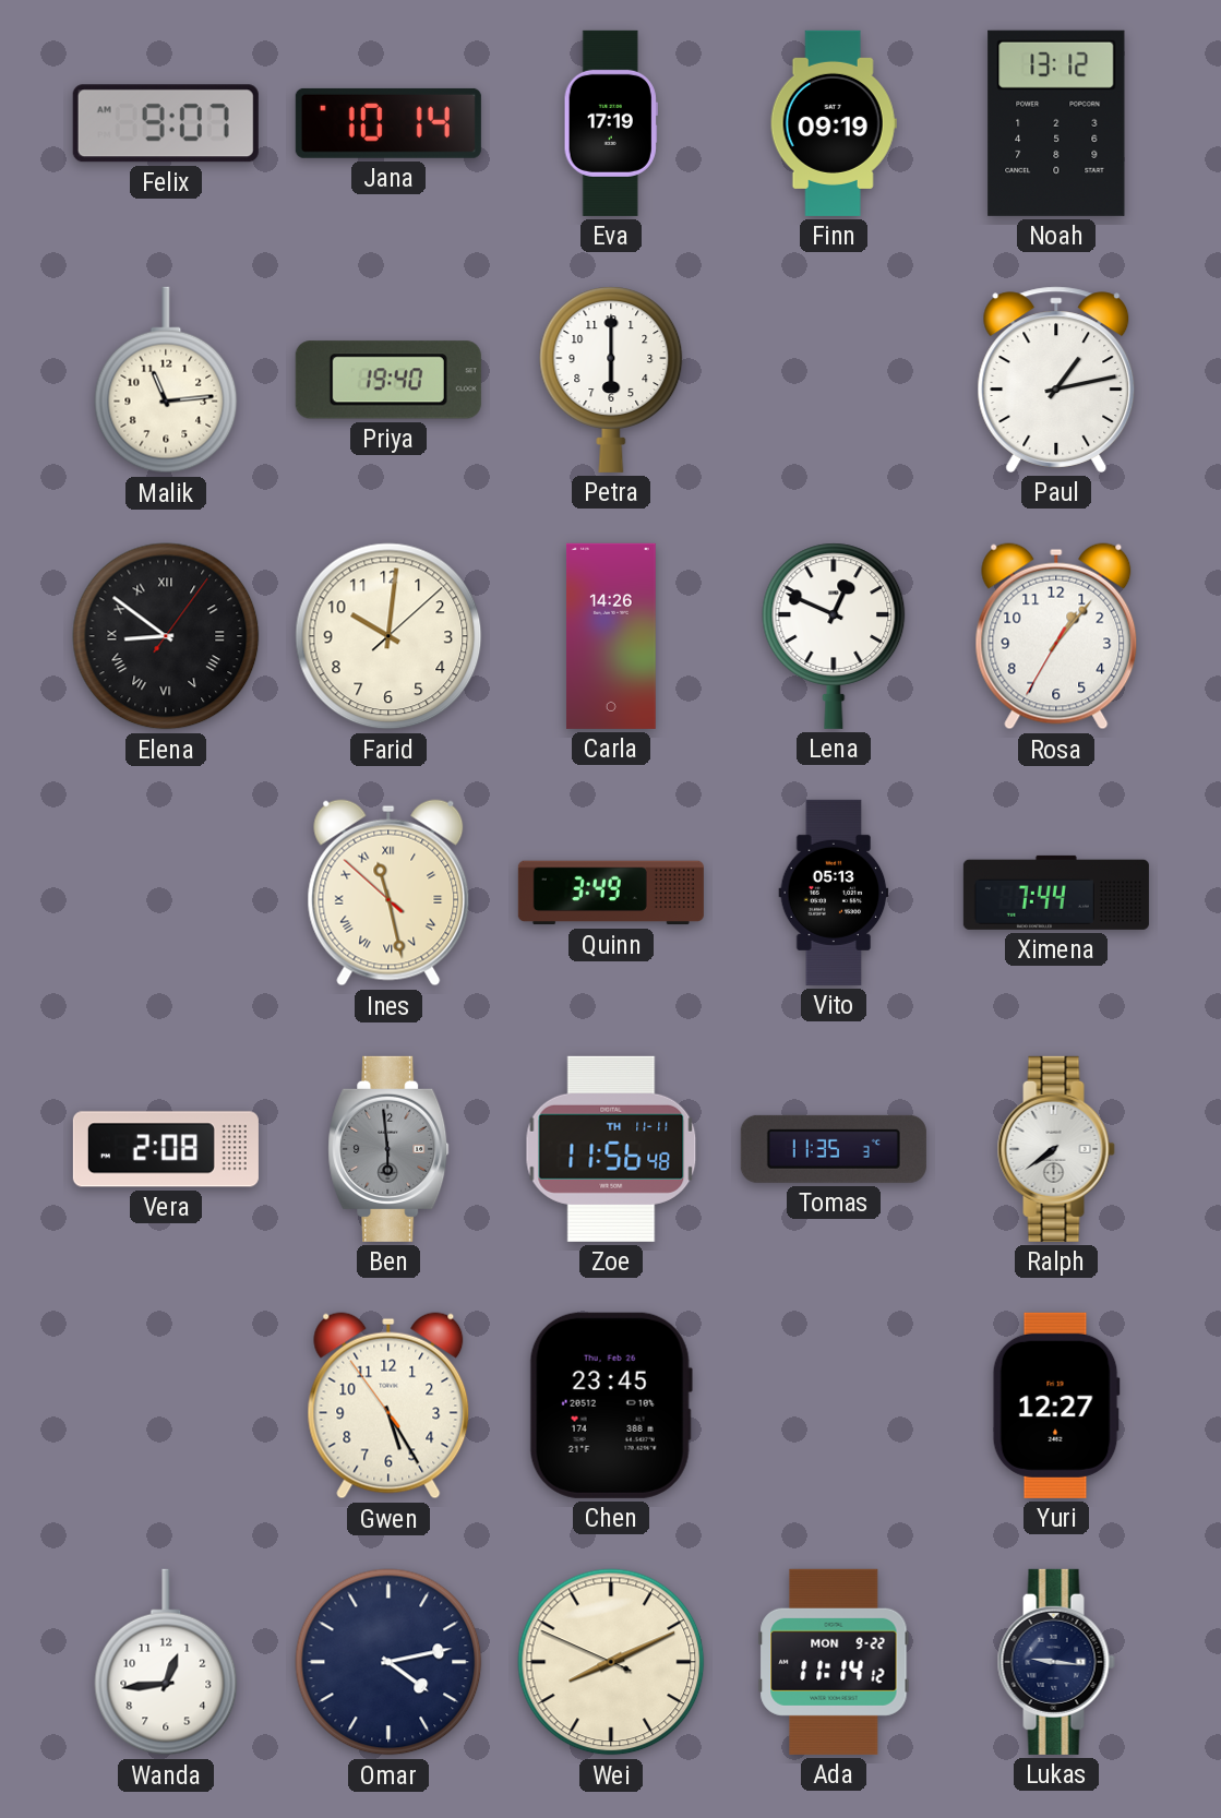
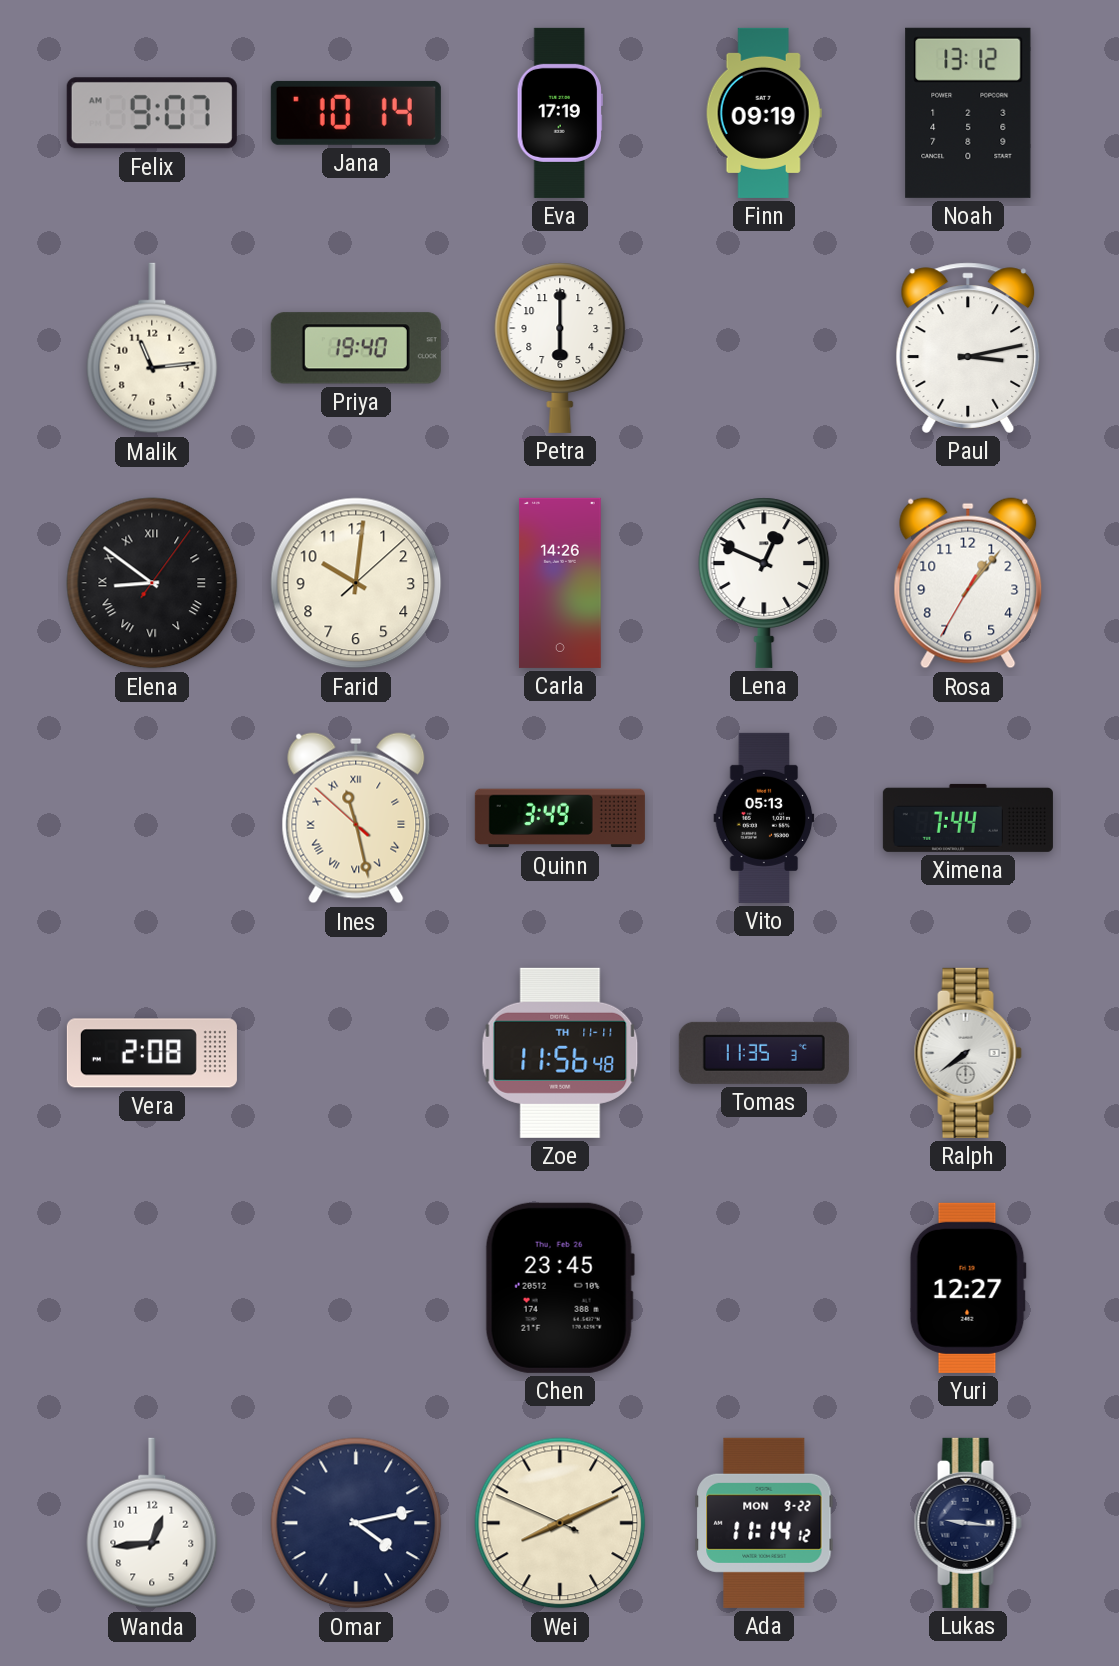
Paul: 1:13 -> 3:13 (968, 348)
Ben: 5:59 -> none (388, 1149)
Gwen: 5:24 -> none (388, 1406)
